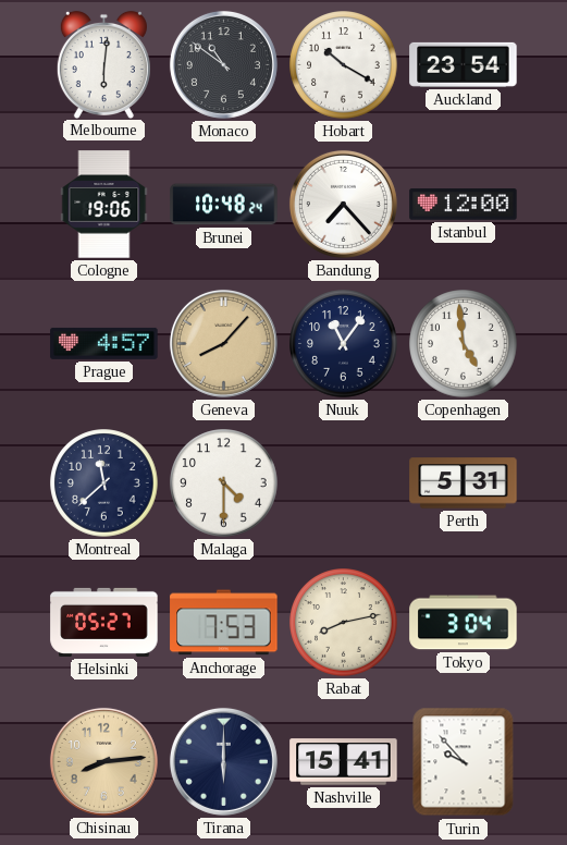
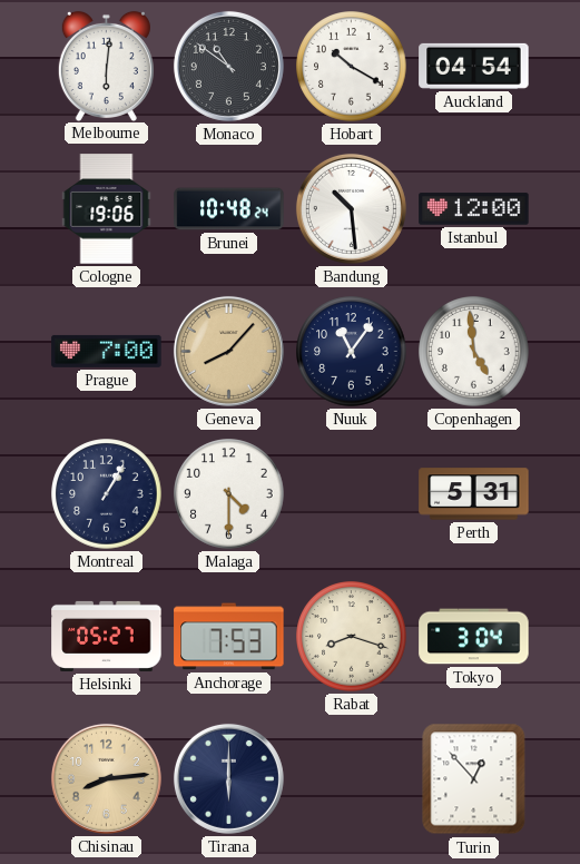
Auckland: 23:54 -> 04:54 (474, 66)
Bandung: 7:23 -> 10:29 (351, 208)
Prague: 4:57 -> 7:00 (107, 351)
Montreal: 11:38 -> 1:05 (107, 494)
Rabat: 8:13 -> 8:18 (352, 637)
Nashville: 15:41 -> none (344, 762)
Turin: 9:53 -> 12:53 (474, 779)
